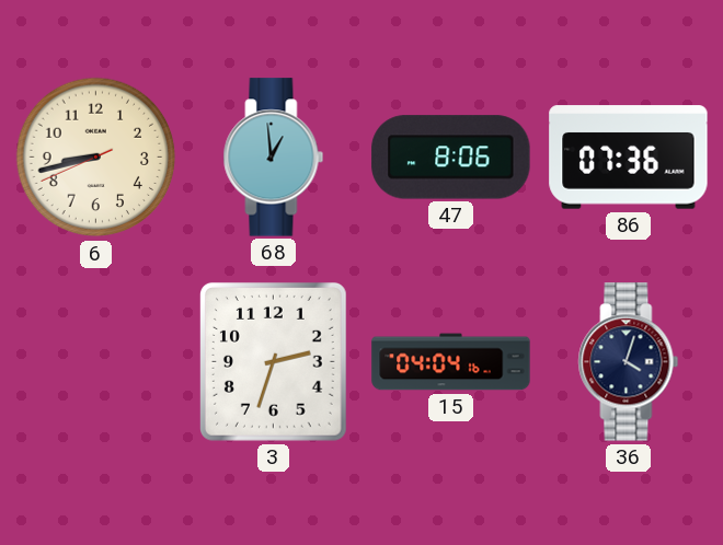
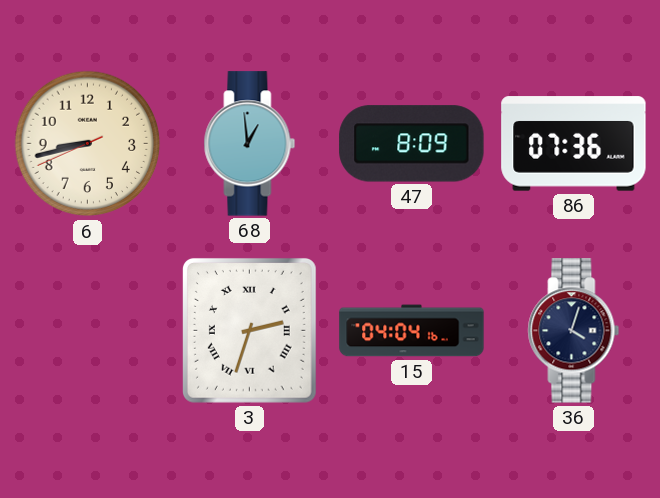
47: 8:06 -> 8:09 (412, 144)
3 numerals: Arabic -> Roman (249, 330)
